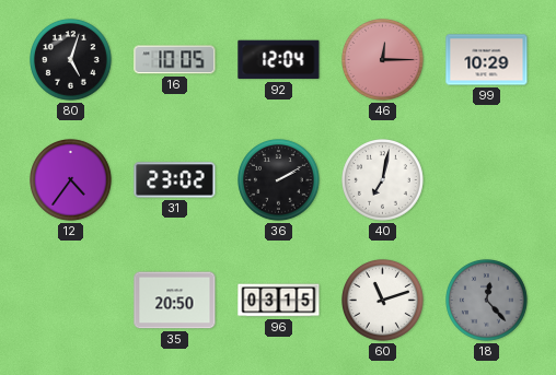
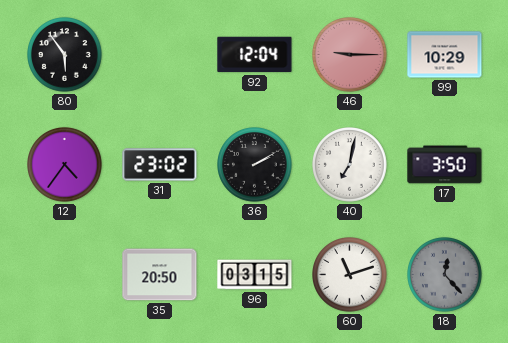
80: 5:03 -> 5:54 (65, 55)
16: 10:05 -> none (175, 60)
46: 12:15 -> 9:15 (350, 55)
17: none -> 3:50 (445, 165)
